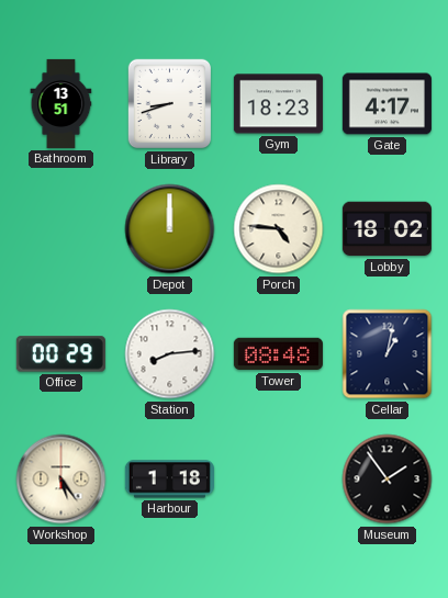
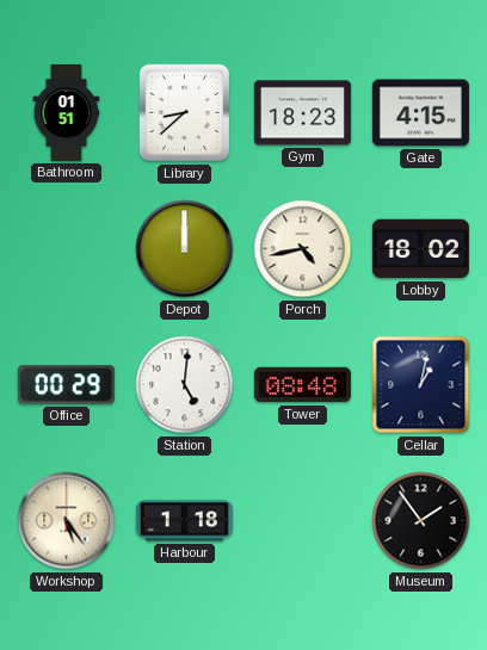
Bathroom: 13:51 -> 01:51 (67, 112)
Library: 8:42 -> 8:38 (185, 113)
Gate: 4:17 -> 4:15 (420, 113)
Porch: 4:46 -> 4:43 (303, 249)
Station: 8:14 -> 5:01 (185, 385)
